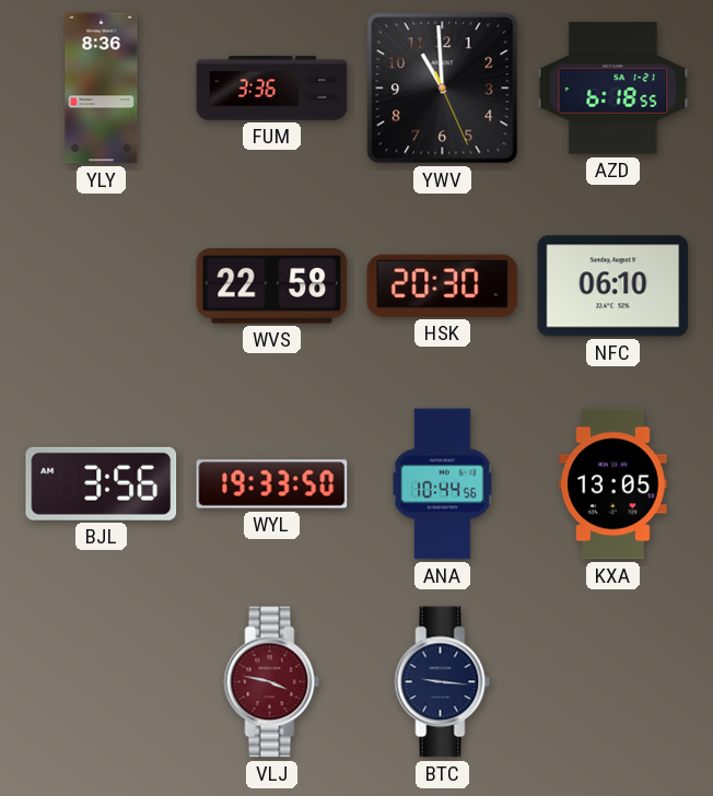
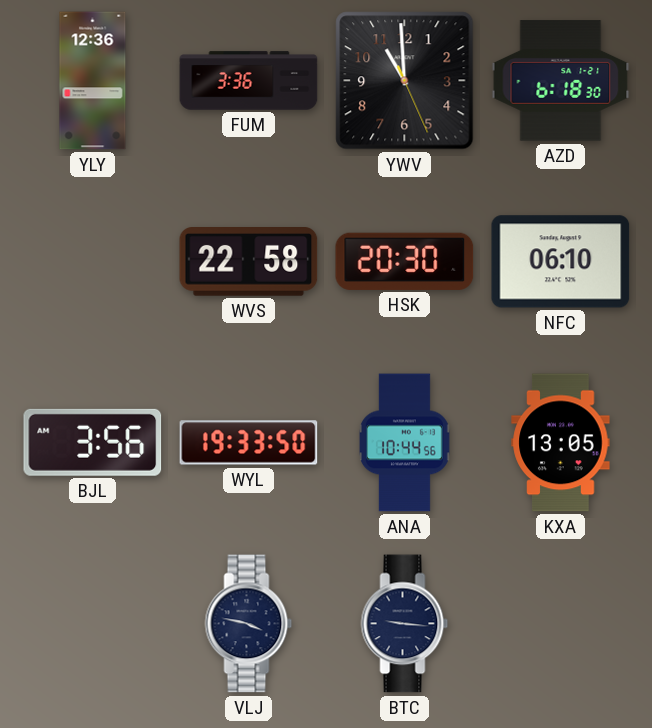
YLY: 8:36 -> 12:36 (93, 81)
AZD: 6:18:55 -> 6:18:30 (561, 81)
VLJ dial: burgundy -> navy (249, 624)
